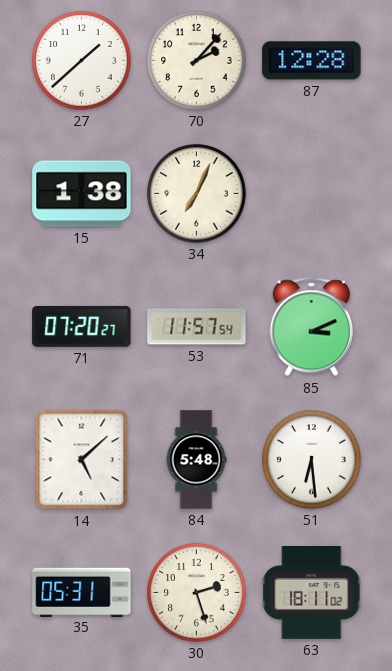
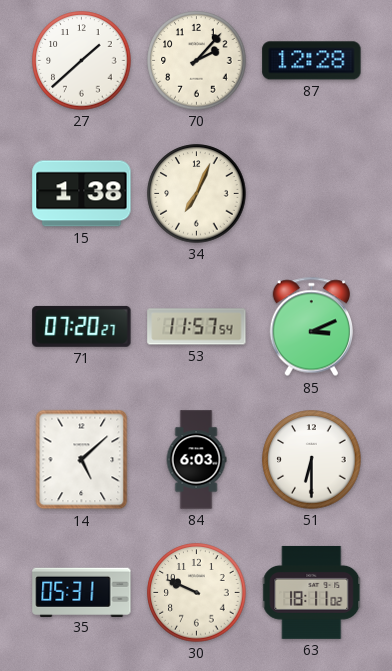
84: 5:48 -> 6:03 (196, 460)
51: 6:29 -> 6:30 (312, 460)
30: 2:27 -> 9:49 (197, 593)
